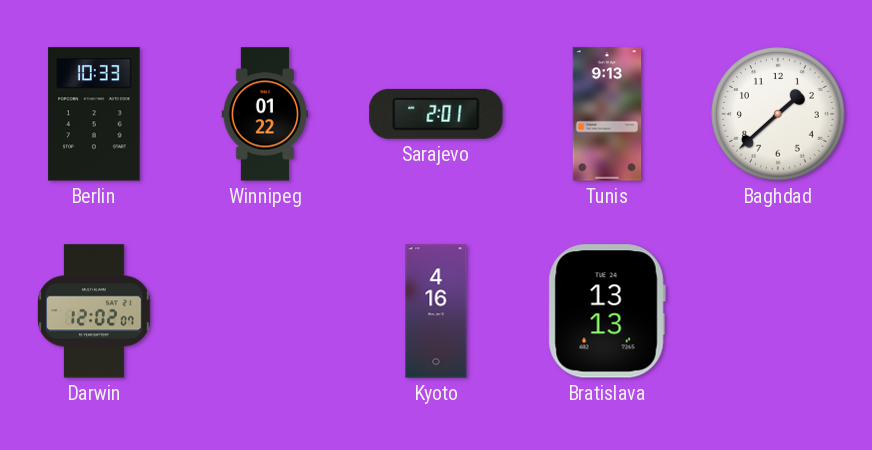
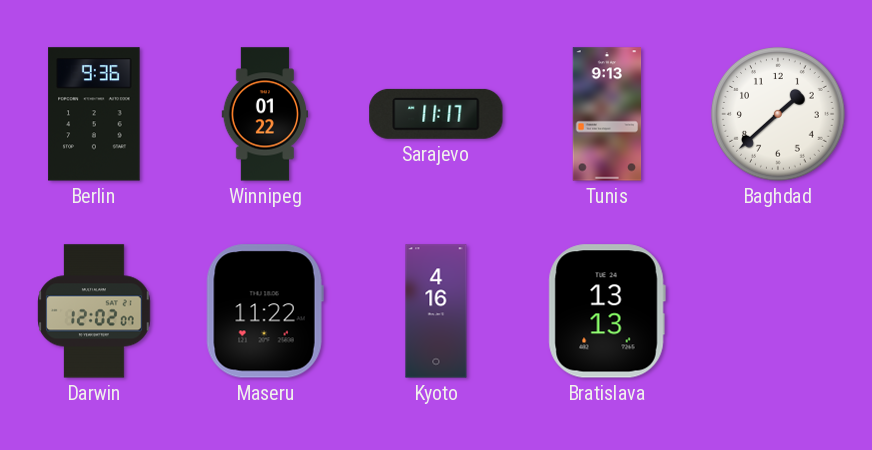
Berlin: 10:33 -> 9:36 (94, 114)
Sarajevo: 2:01 -> 11:17 (436, 114)
Maseru: none -> 11:22 (265, 311)
